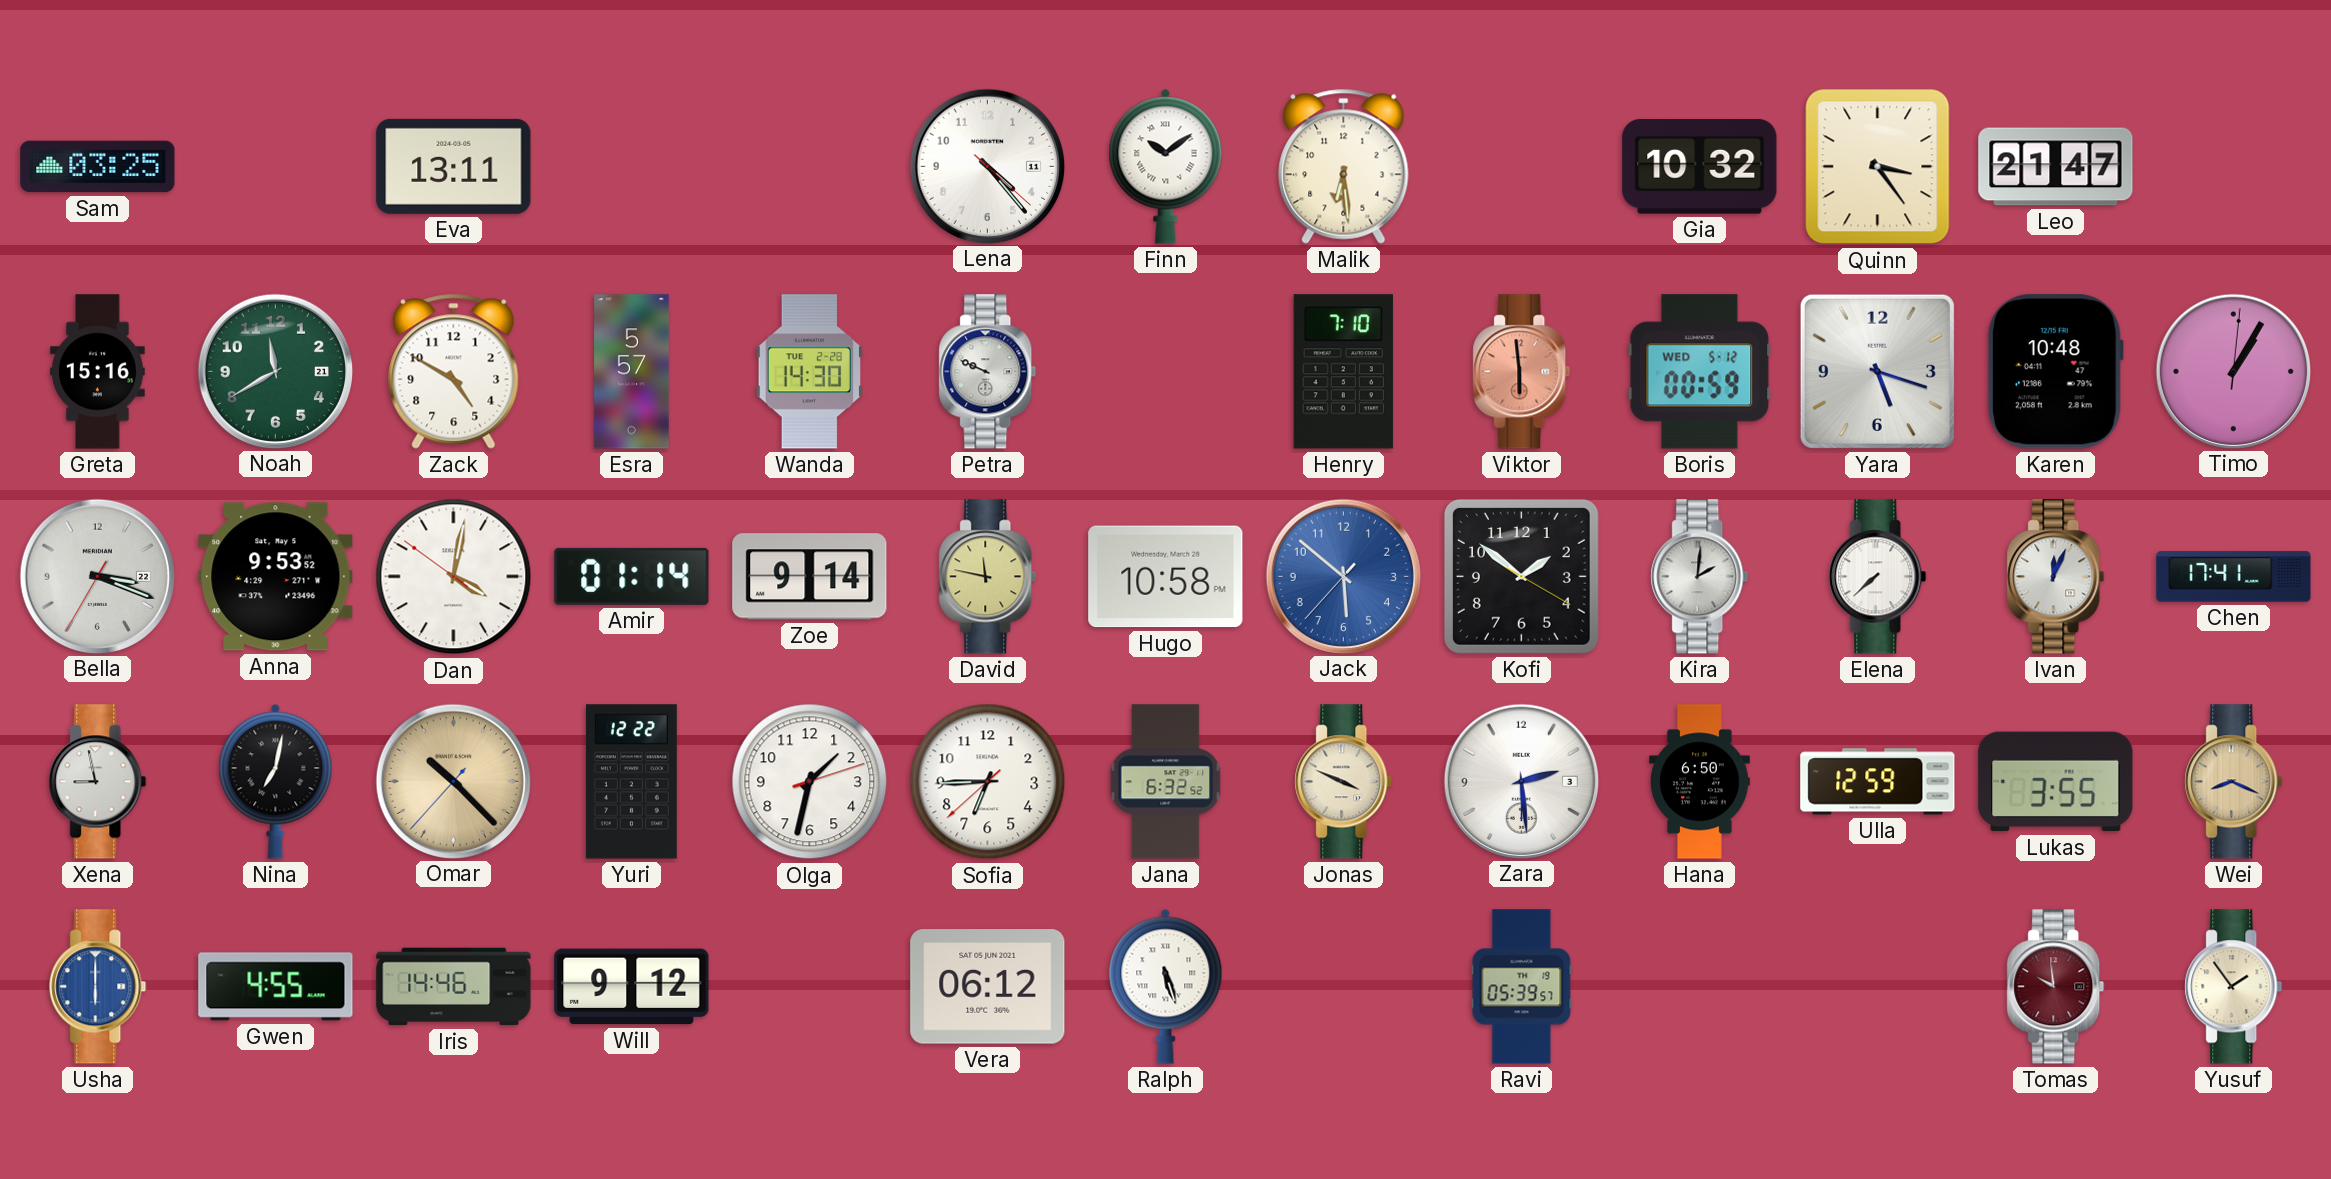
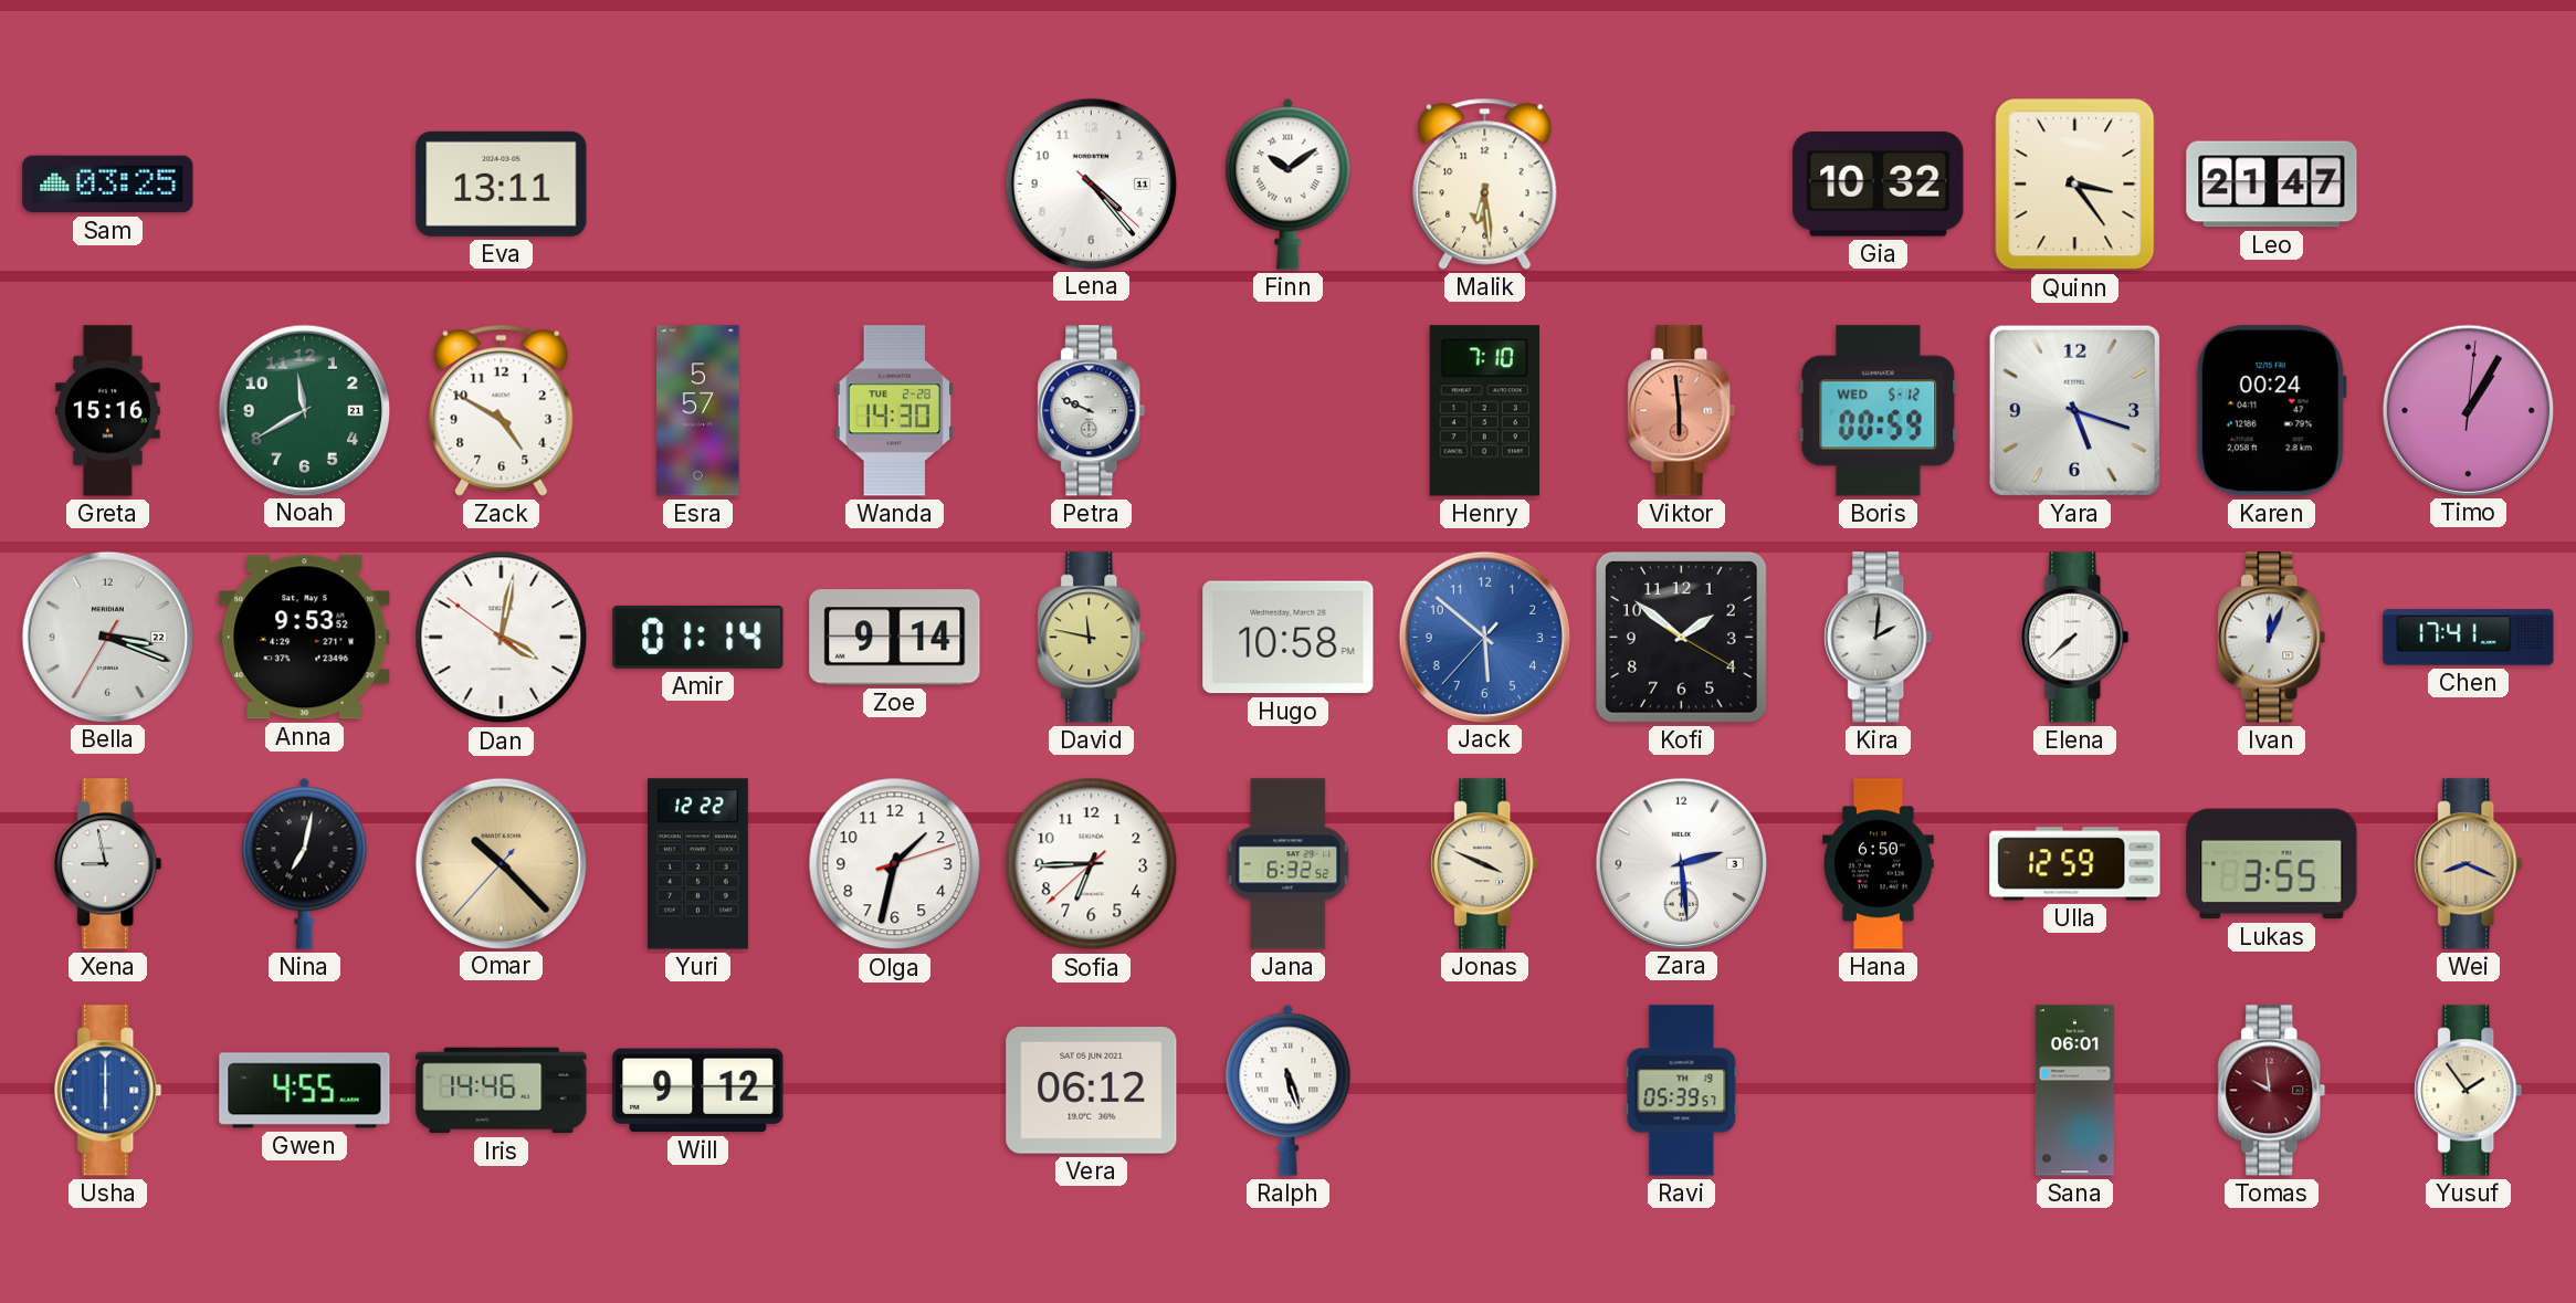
Karen: 10:48 -> 00:24 (2271, 411)
Sana: none -> 06:01 (2074, 1091)
